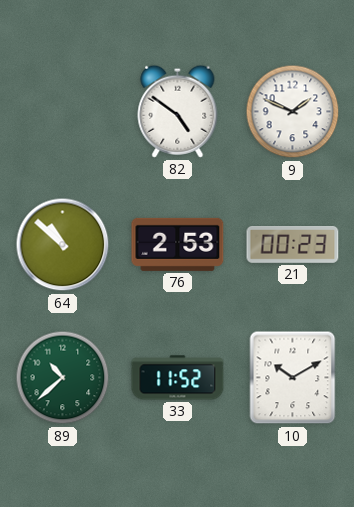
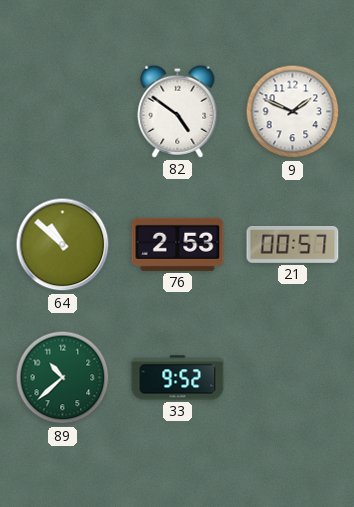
21: 00:23 -> 00:57 (293, 245)
33: 11:52 -> 9:52 (178, 378)
10: 10:10 -> none (293, 378)
